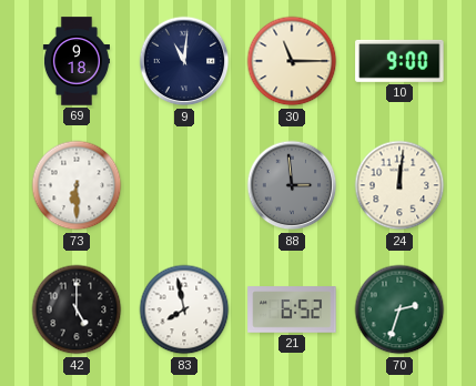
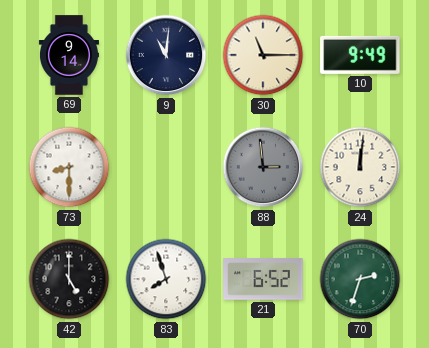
69: 9:18 -> 9:14 (69, 55)
10: 9:00 -> 9:49 (360, 55)
73: 6:30 -> 8:30 (69, 167)
83: 7:58 -> 7:57 (166, 279)
